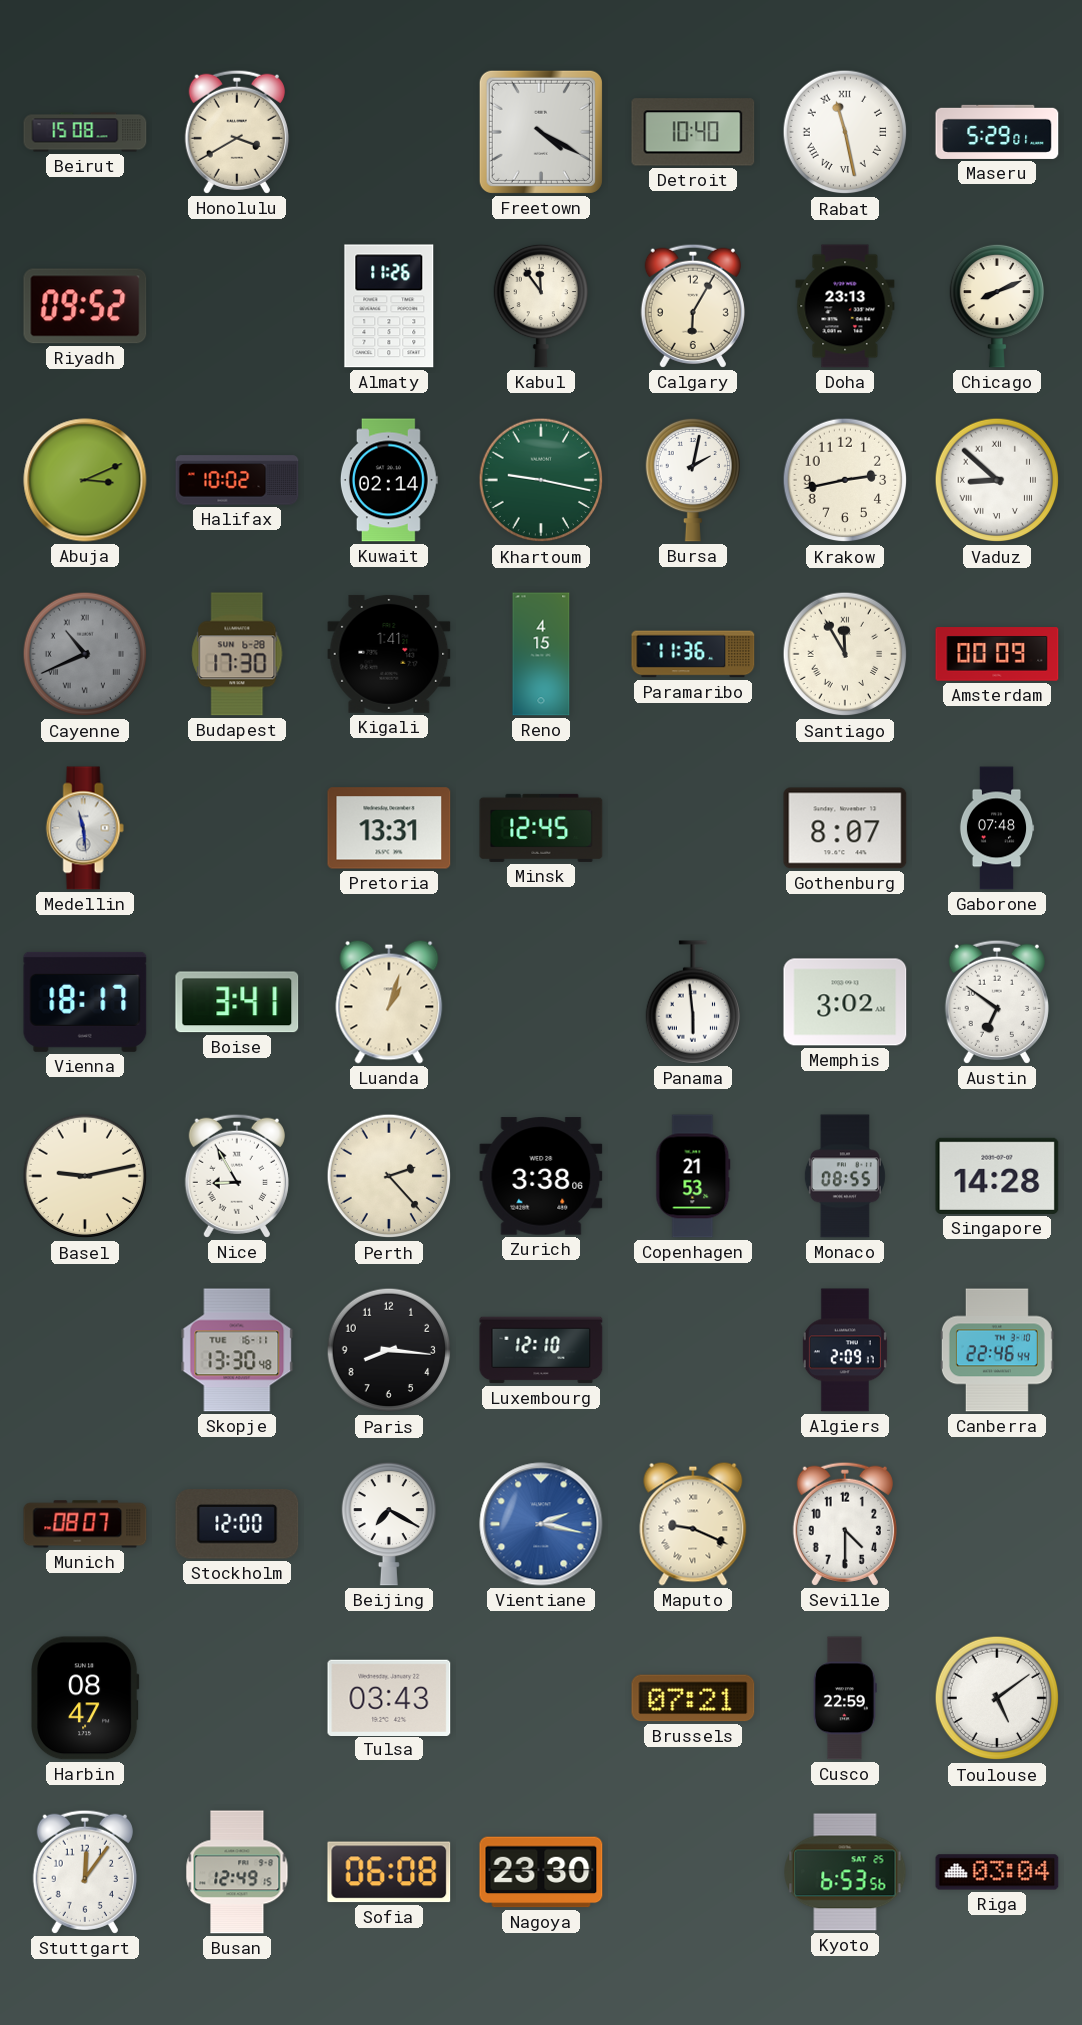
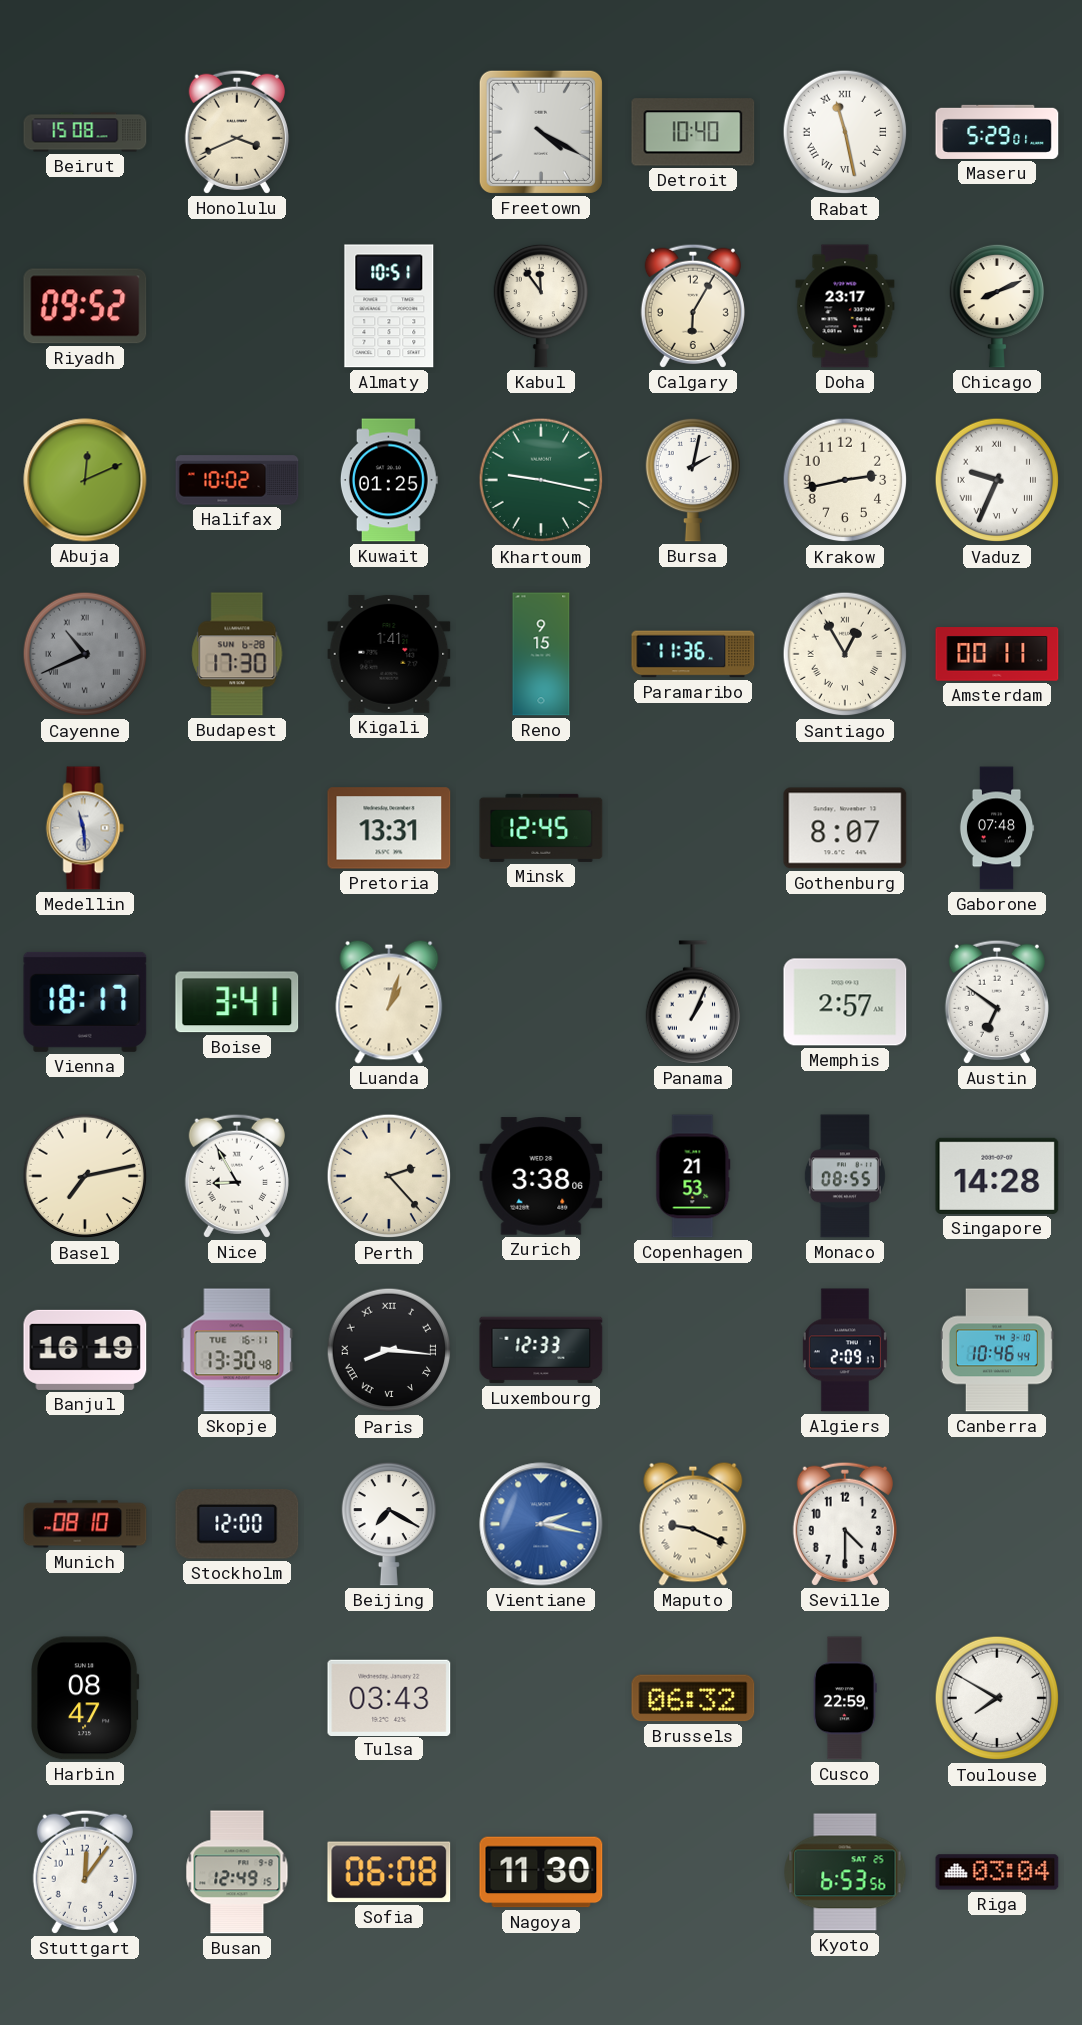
Honolulu: 3:40 -> 3:41 (237, 132)
Almaty: 11:26 -> 10:51 (389, 306)
Doha: 23:13 -> 23:17 (845, 306)
Abuja: 3:11 -> 12:11 (85, 480)
Kuwait: 02:14 -> 01:25 (389, 480)
Vaduz: 8:52 -> 9:34 (997, 480)
Reno: 4:15 -> 9:15 (541, 654)
Santiago: 11:55 -> 12:55 (845, 654)
Amsterdam: 00:09 -> 00:11 (997, 654)
Panama: 5:59 -> 1:04 (692, 1002)
Memphis: 3:02 -> 2:57 (845, 1002)
Basel: 9:13 -> 7:13 (85, 1176)
Banjul: none -> 16:19 (85, 1350)
Paris numerals: Arabic -> Roman (389, 1350)
Luxembourg: 12:10 -> 12:33 (541, 1350)
Canberra: 22:46 -> 10:46 (997, 1350)
Munich: 08:07 -> 08:10 (85, 1524)
Brussels: 07:21 -> 06:32 (693, 1698)
Toulouse: 5:09 -> 7:50 (997, 1698)
Nagoya: 23:30 -> 11:30 (541, 1872)
